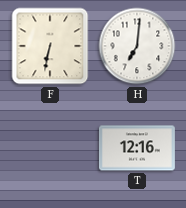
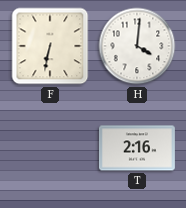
H: 7:01 -> 4:01 (137, 46)
T: 12:16 -> 2:16 (137, 148)
